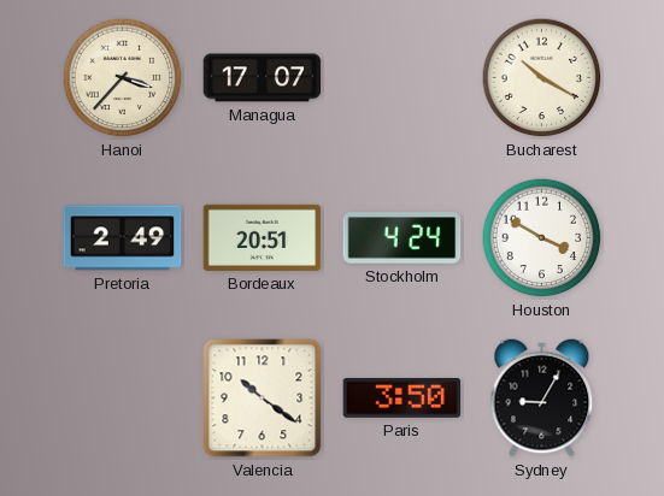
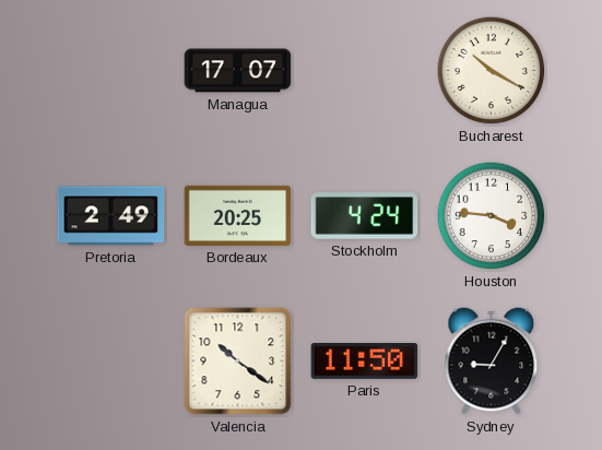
Hanoi: 3:37 -> none (123, 78)
Bordeaux: 20:51 -> 20:25 (238, 215)
Houston: 3:50 -> 3:46 (492, 216)
Paris: 3:50 -> 11:50 (365, 360)
